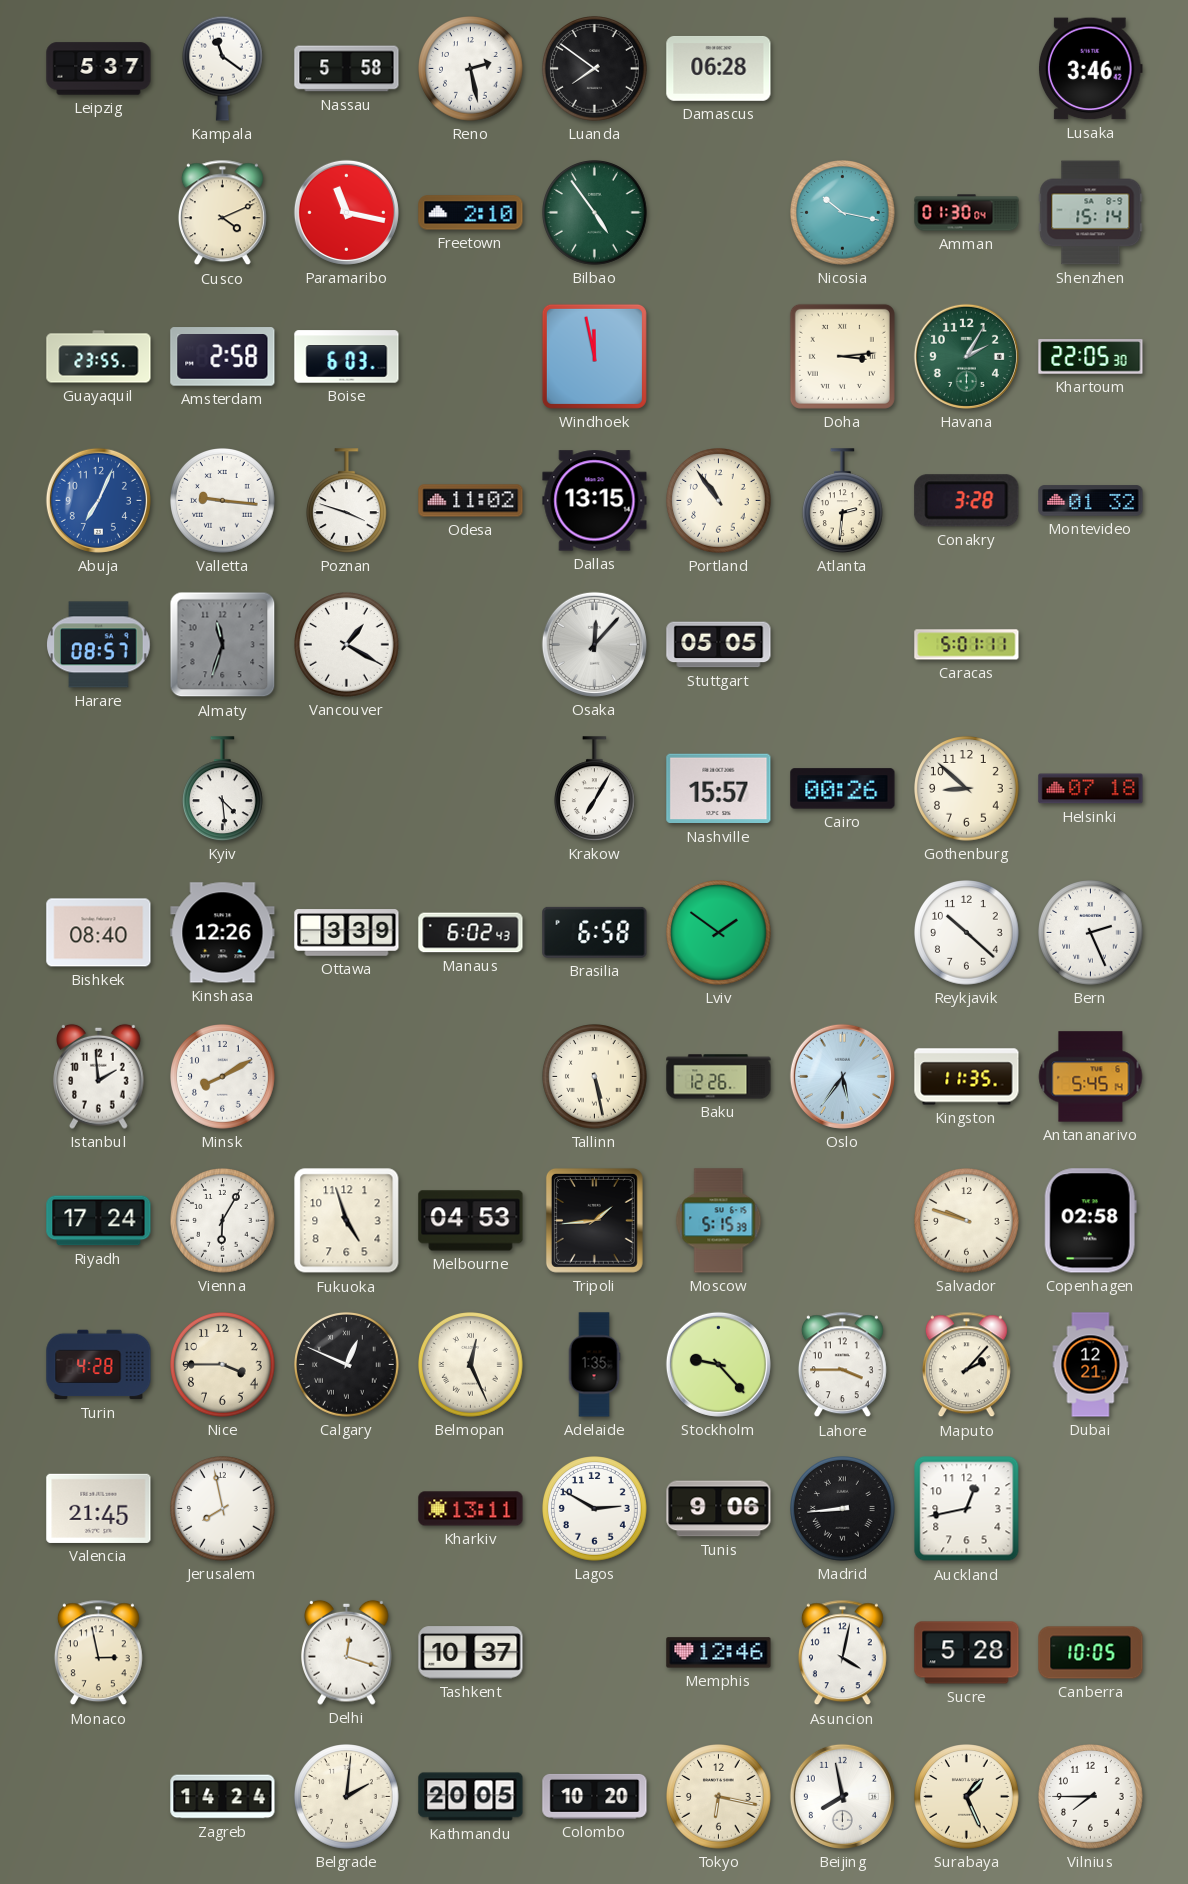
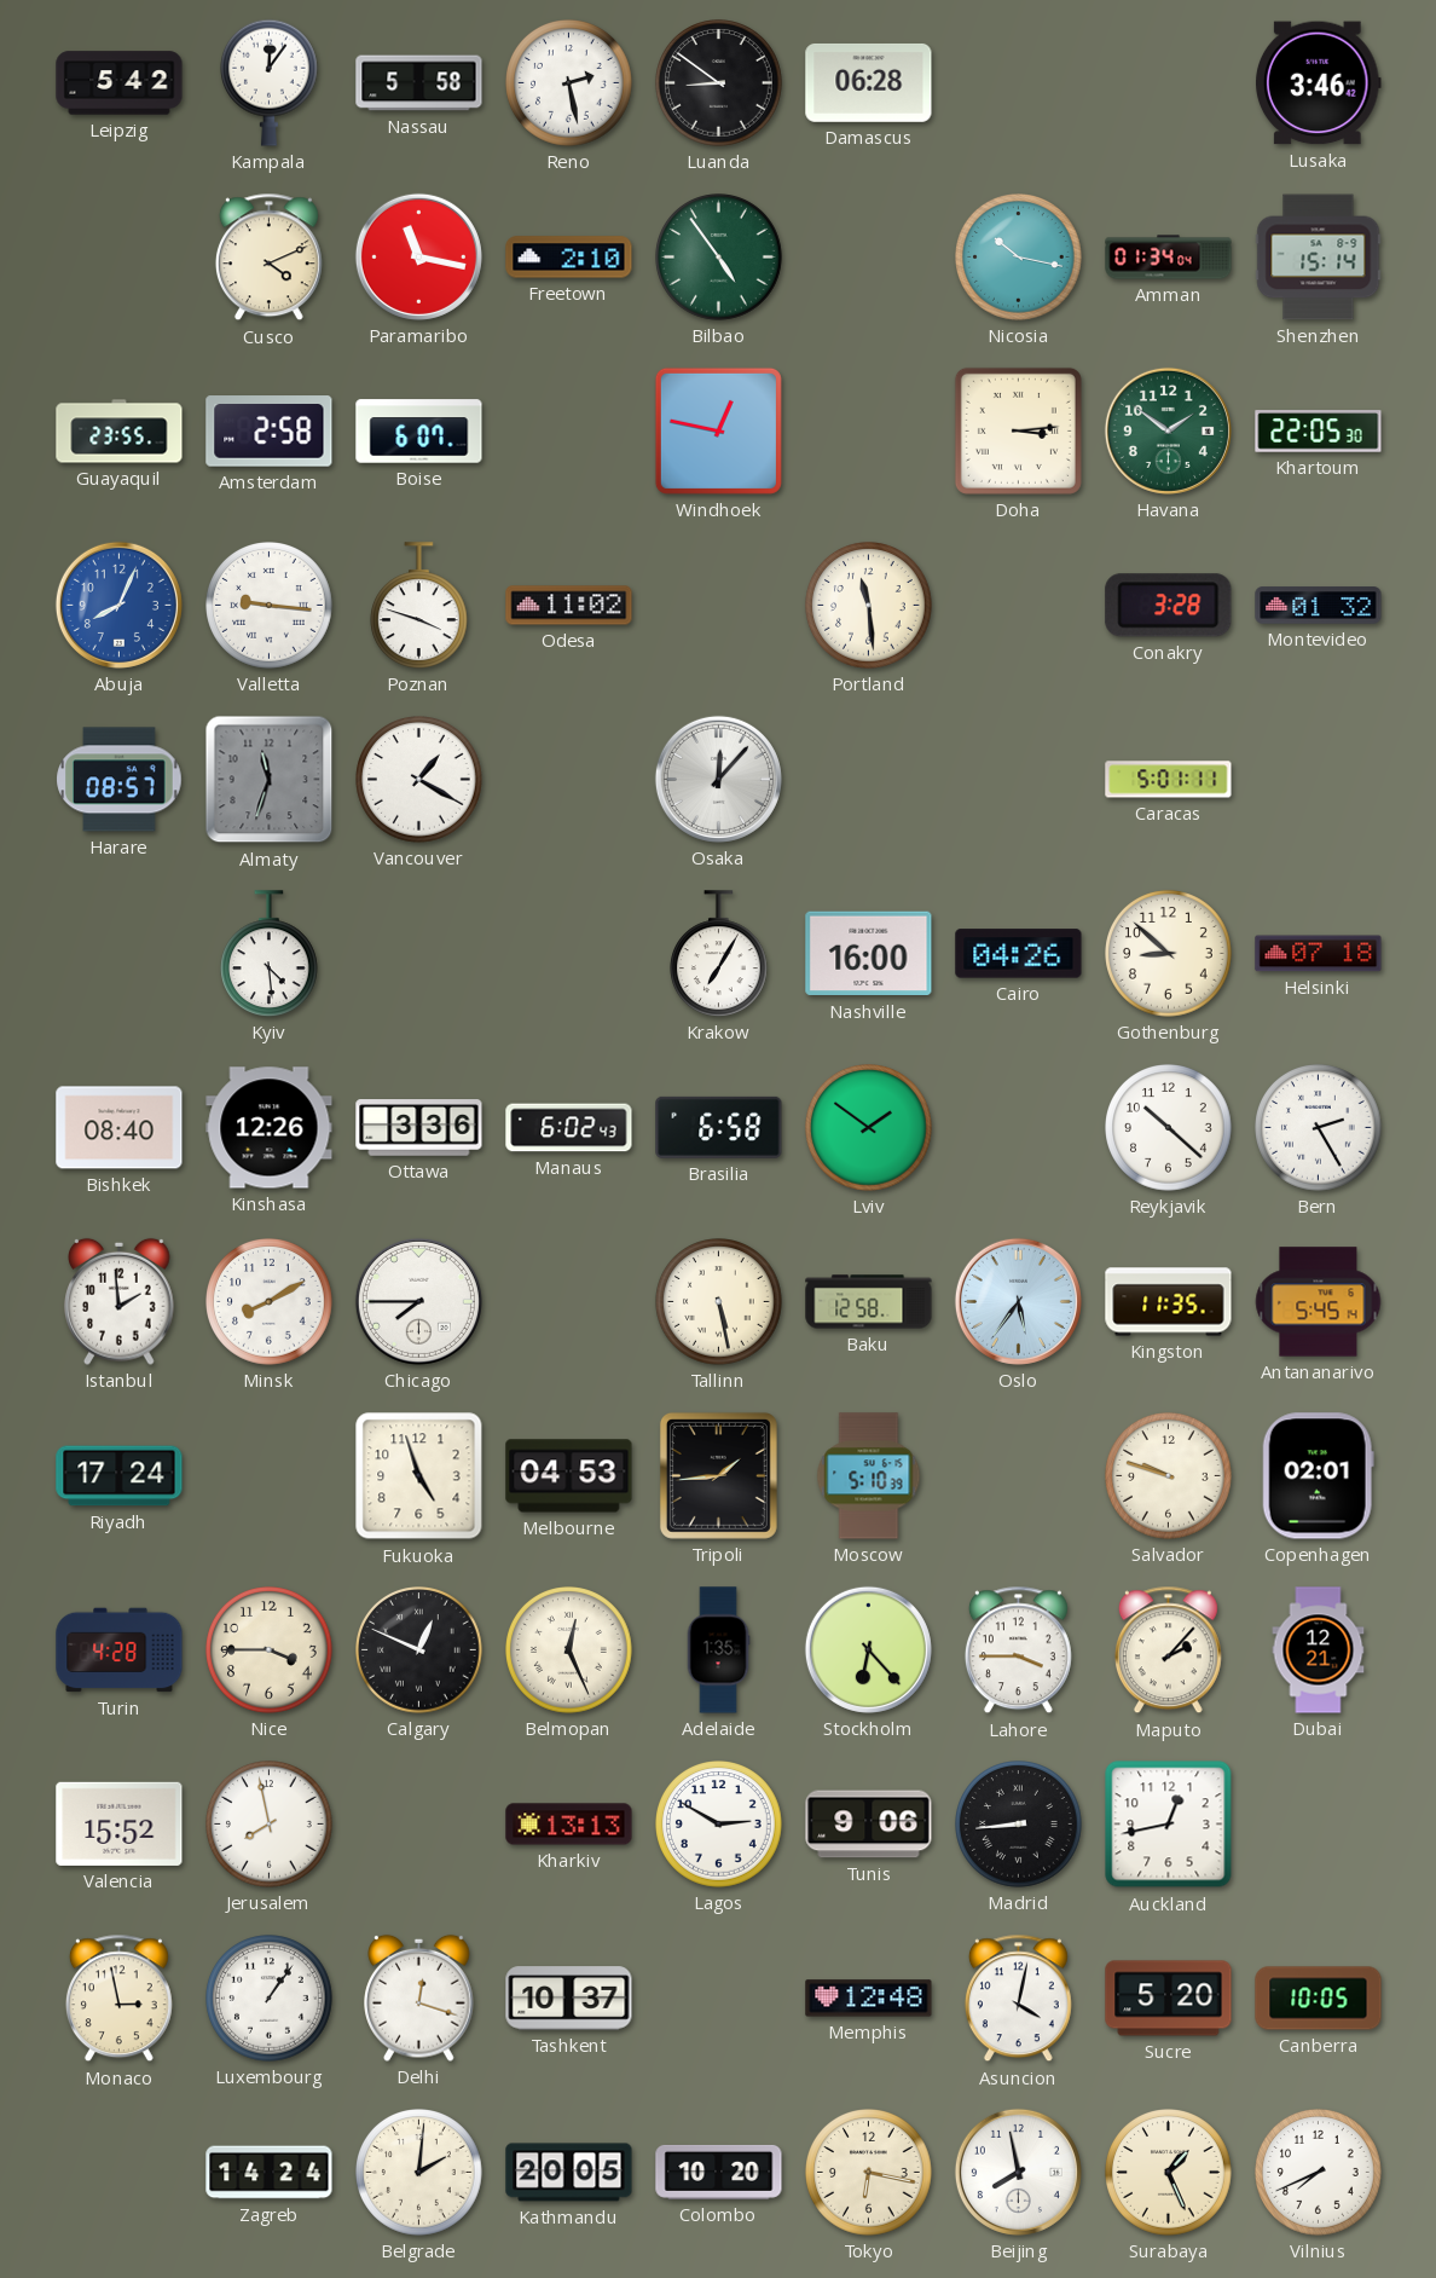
Leipzig: 5:37 -> 5:42 (120, 83)
Kampala: 11:21 -> 12:06 (270, 82)
Luanda: 7:51 -> 8:51 (719, 83)
Amman: 01:30 -> 01:34 (1169, 258)
Boise: 6:03 -> 6:07 (419, 432)
Windhoek: 11:58 -> 12:47 (718, 430)
Havana: 2:05 -> 1:51 (1168, 430)
Abuja: 7:04 -> 8:04 (118, 605)
Dallas: 13:15 -> none (595, 501)
Portland: 10:54 -> 11:29 (869, 606)
Atlanta: 2:31 -> none (843, 501)
Stuttgart: 05:05 -> none (719, 645)
Nashville: 15:57 -> 16:00 (869, 954)
Cairo: 00:26 -> 04:26 (1019, 954)
Ottawa: 3:39 -> 3:36 (419, 1128)
Bern: 2:26 -> 2:25 (1319, 1128)
Chicago: none -> 7:45 (418, 1301)
Baku: 12:26 -> 12:58 (869, 1302)
Vienna: 6:05 -> none (223, 1221)
Moscow: 5:15 -> 5:10 (869, 1476)
Copenhagen: 02:58 -> 02:01 (1318, 1476)
Stockholm: 9:23 -> 6:23 (868, 1649)
Valencia: 21:45 -> 15:52 (120, 1823)
Kharkiv: 13:11 -> 13:13 (569, 1825)
Luxembourg: none -> 1:06 (270, 1999)
Memphis: 12:46 -> 12:48 (869, 1999)
Sucre: 5:28 -> 5:20 (1169, 1999)
Vilnius: 7:45 -> 7:41 (1319, 2173)
